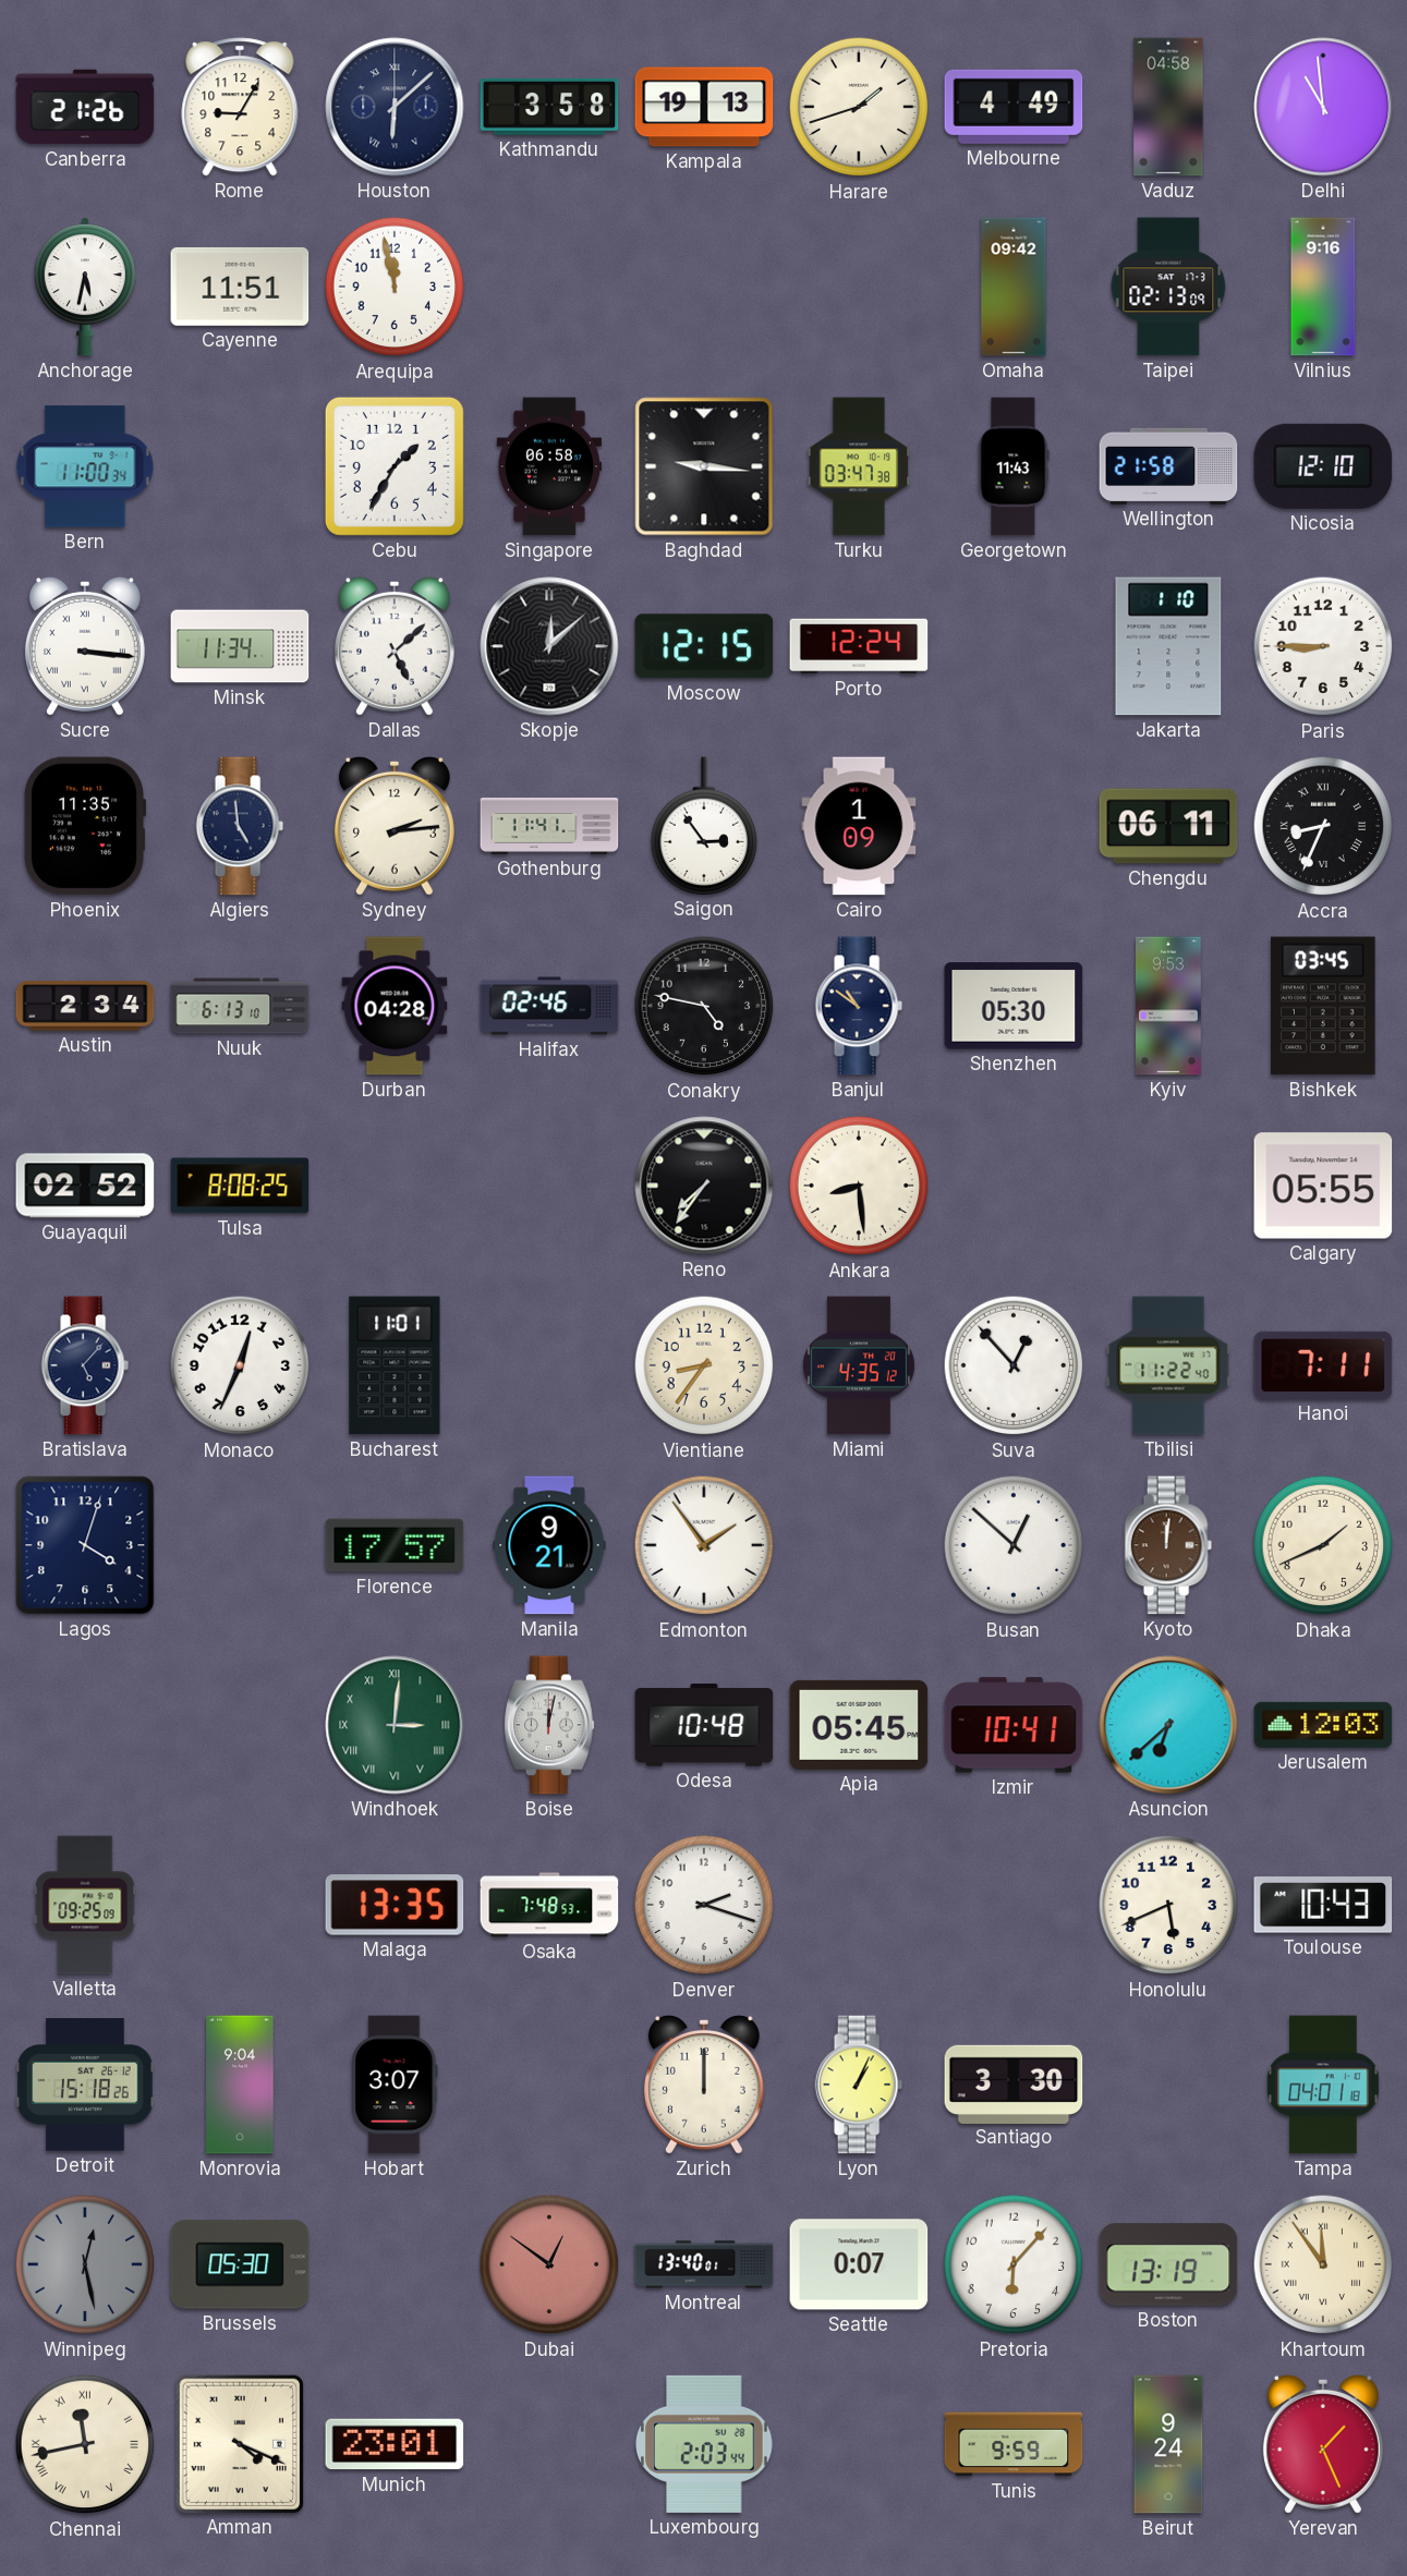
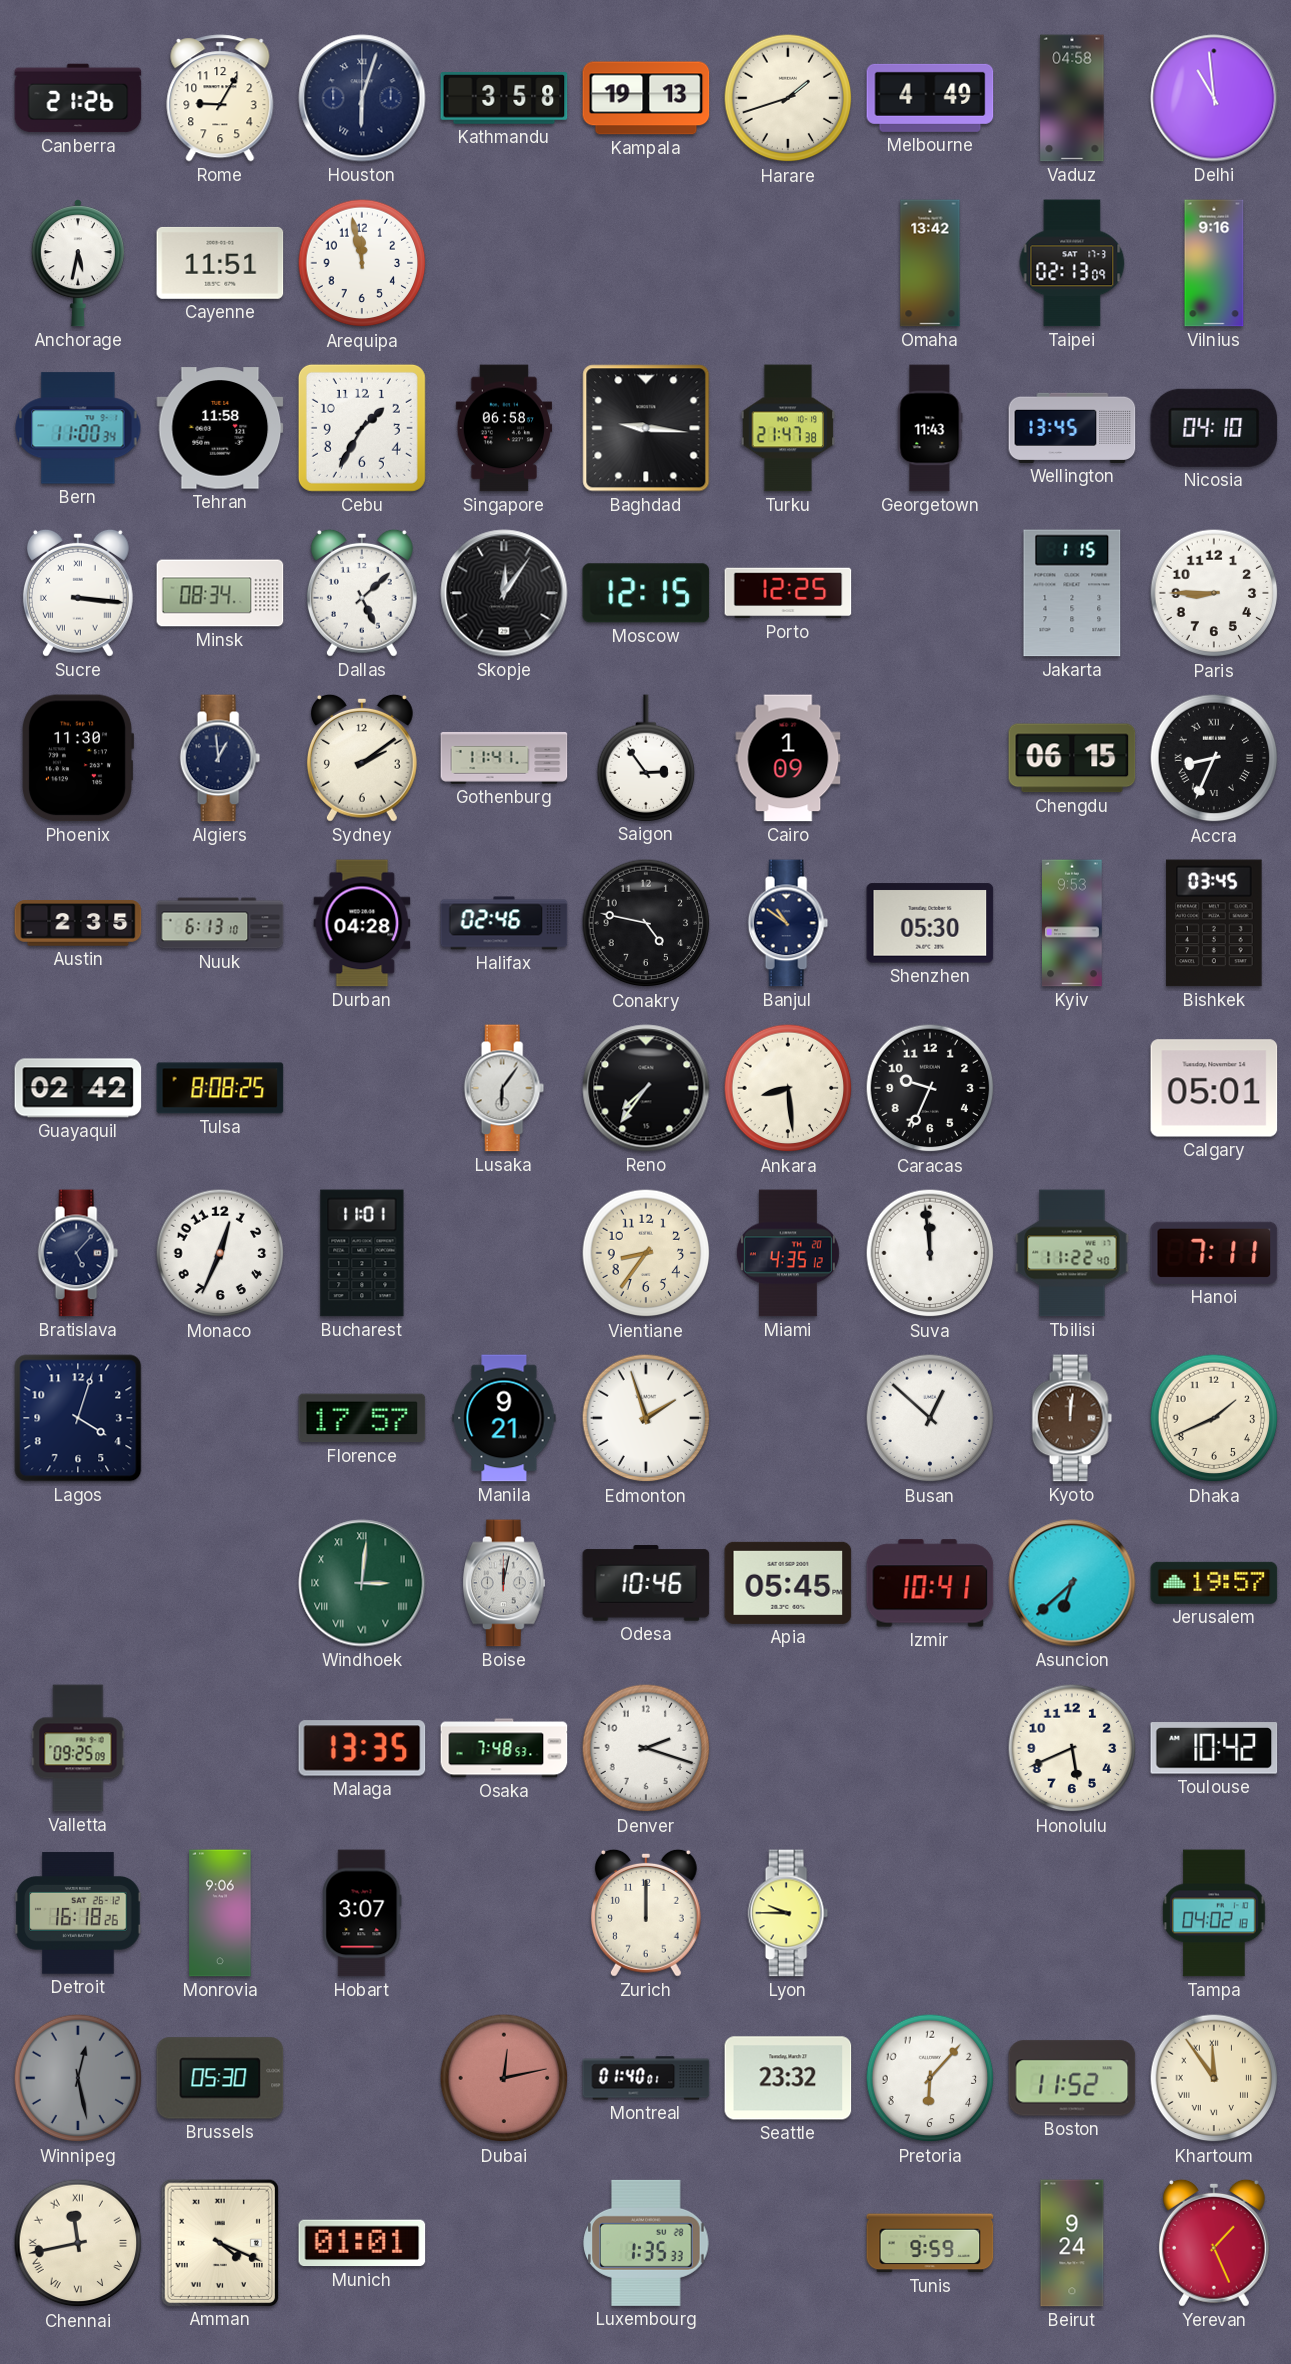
Houston: 6:08 -> 6:03 (362, 98)
Omaha: 09:42 -> 13:42 (930, 263)
Tehran: none -> 11:58 (220, 428)
Turku: 03:47 -> 21:47 (788, 428)
Wellington: 21:58 -> 13:45 (1072, 428)
Nicosia: 12:10 -> 04:10 (1214, 428)
Minsk: 11:34 -> 08:34 (220, 593)
Skopje: 12:08 -> 12:06 (504, 593)
Porto: 12:24 -> 12:25 (788, 593)
Jakarta: 1:10 -> 1:15 (1072, 593)
Phoenix: 11:35 -> 11:30 (78, 758)
Algiers: 4:59 -> 12:59 (220, 758)
Sydney: 2:14 -> 2:09 (362, 758)
Chengdu: 06:11 -> 06:15 (1072, 758)
Austin: 2:34 -> 2:35 (78, 923)
Guayaquil: 02:52 -> 02:42 (78, 1088)
Lusaka: none -> 6:06 (504, 1088)
Caracas: none -> 9:34 (930, 1088)
Calgary: 05:55 -> 05:01 (1214, 1088)
Suva: 12:53 -> 11:59 (930, 1253)
Edmonton: 1:54 -> 1:57 (646, 1418)
Odesa: 10:48 -> 10:46 (646, 1583)
Jerusalem: 12:03 -> 19:57 (1214, 1583)
Toulouse: 10:43 -> 10:42 (1214, 1748)
Detroit: 15:18 -> 16:18 (78, 1913)
Monrovia: 9:04 -> 9:06 (220, 1913)
Lyon: 1:04 -> 9:45 (788, 1913)
Santiago: 3:30 -> none (1014, 2083)
Tampa: 04:01 -> 04:02 (1214, 1913)
Dubai: 12:51 -> 12:13 (504, 2078)
Montreal: 13:40 -> 01:40 (646, 2078)
Seattle: 0:07 -> 23:32 (788, 2078)
Boston: 13:19 -> 11:52 (1072, 2078)
Munich: 23:01 -> 01:01 (362, 2243)
Luxembourg: 2:03 -> 1:35 (646, 2243)
